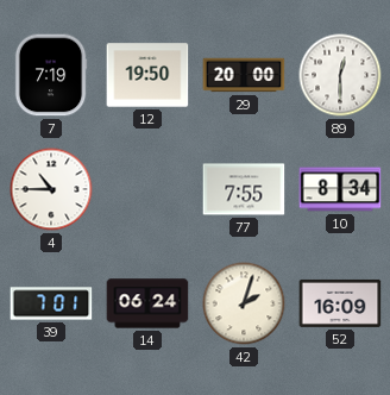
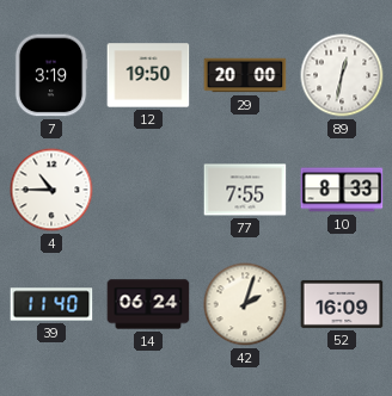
7: 7:19 -> 3:19 (51, 75)
89: 12:30 -> 12:32 (342, 75)
10: 8:34 -> 8:33 (342, 190)
39: 7:01 -> 11:40 (51, 304)
